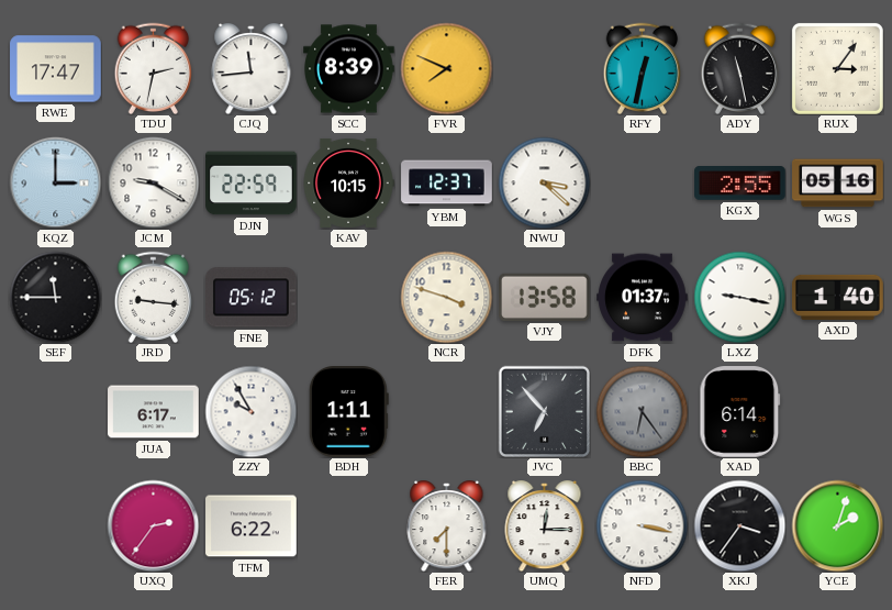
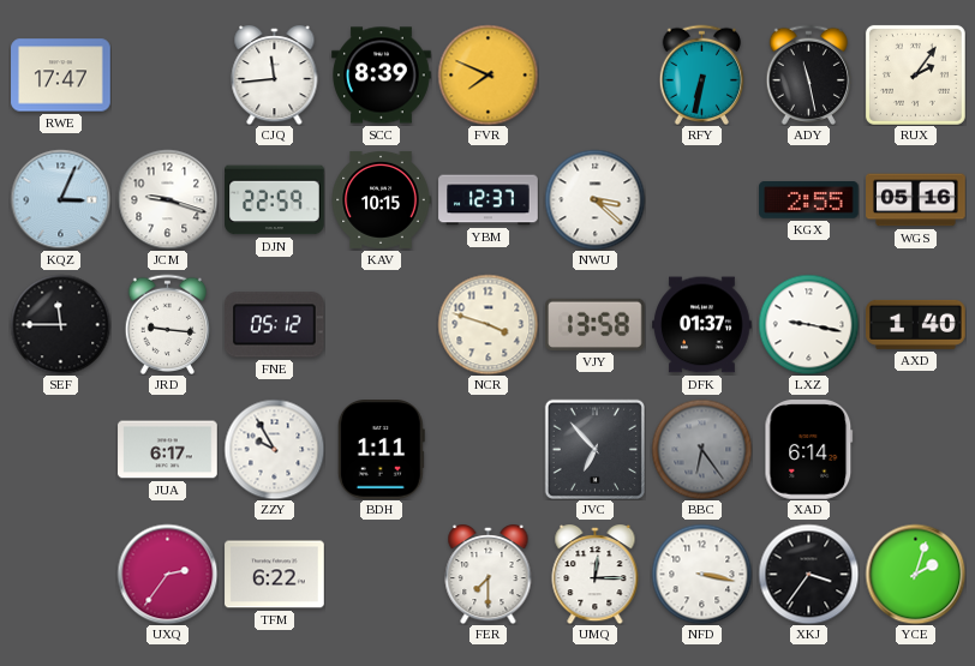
TDU: 2:32 -> none (154, 68)
RFY: 12:32 -> 6:32 (702, 74)
RUX: 3:06 -> 2:06 (915, 74)
KQZ: 3:00 -> 3:04 (60, 199)
JCM: 9:20 -> 9:18 (167, 199)
